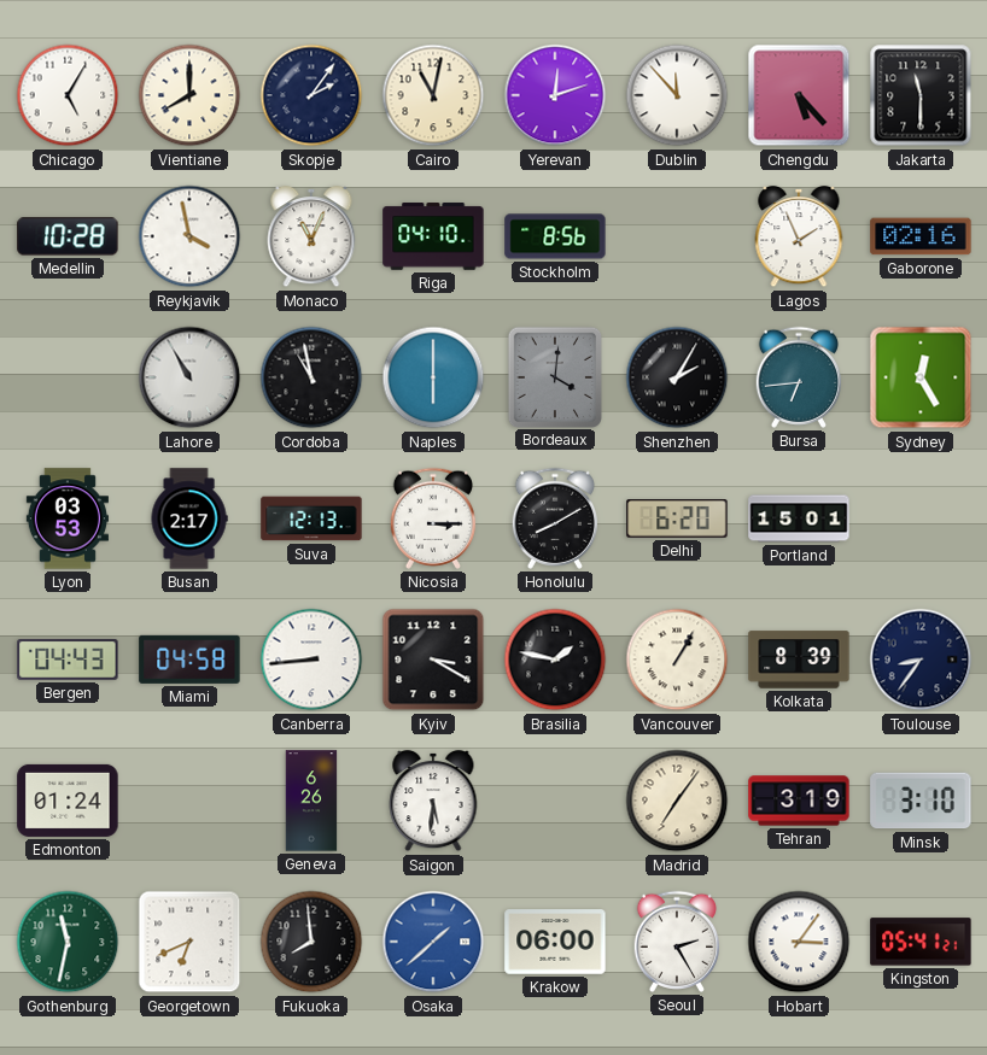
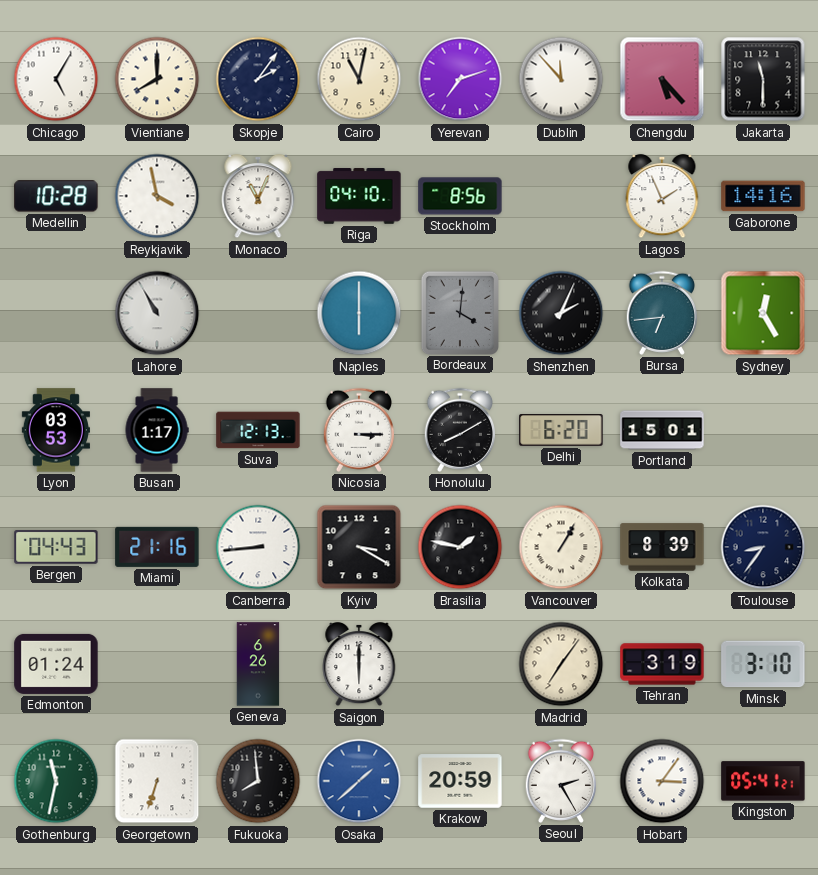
Yerevan: 12:12 -> 7:12 (460, 79)
Gaborone: 02:16 -> 14:16 (763, 196)
Cordoba: 10:58 -> none (311, 377)
Shenzhen: 2:05 -> 2:04 (561, 313)
Busan: 2:17 -> 1:17 (157, 430)
Miami: 04:58 -> 21:16 (157, 547)
Saigon: 5:31 -> 6:00 (359, 664)
Georgetown: 6:41 -> 6:33 (157, 781)
Krakow: 06:00 -> 20:59 (460, 781)
